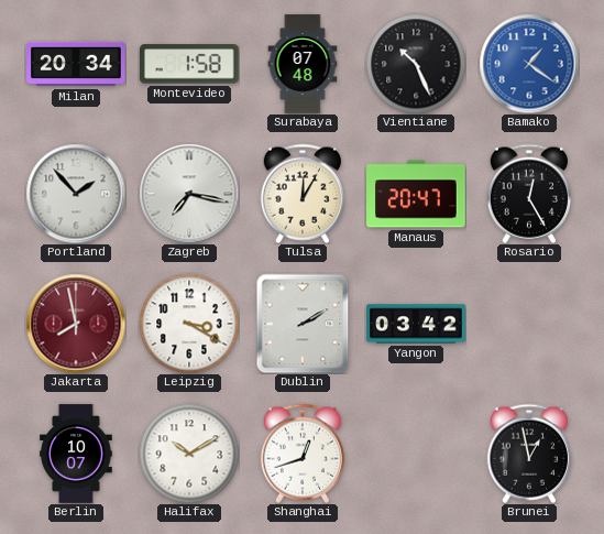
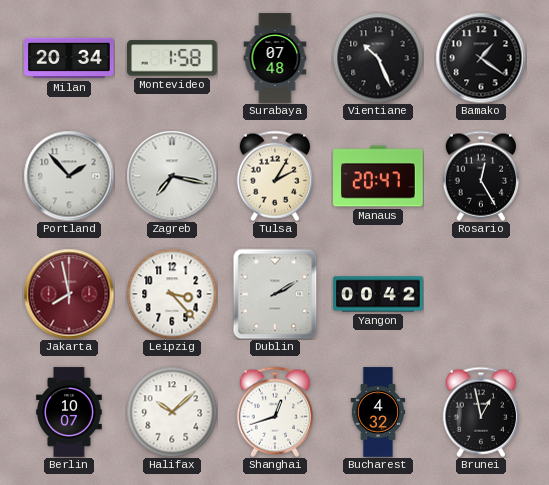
Bamako dial: blue -> black (481, 58)
Tulsa: 12:05 -> 2:05 (274, 176)
Leipzig: 3:20 -> 3:23 (172, 294)
Yangon: 03:42 -> 00:42 (378, 294)
Halifax: 10:10 -> 10:08 (172, 412)
Bucharest: none -> 4:32 (378, 412)
